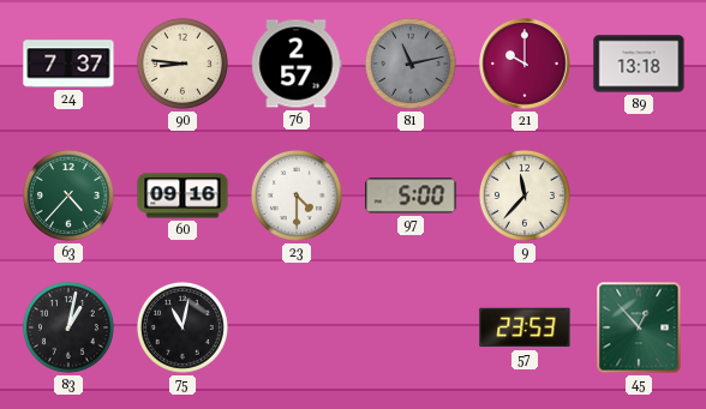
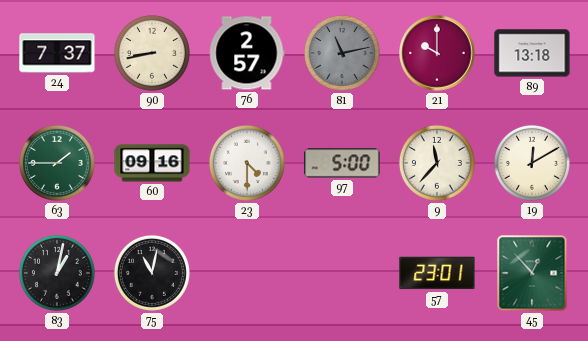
90: 8:46 -> 8:43 (152, 53)
63: 4:37 -> 1:45 (57, 163)
19: none -> 12:10 (532, 163)
57: 23:53 -> 23:01 (437, 273)
